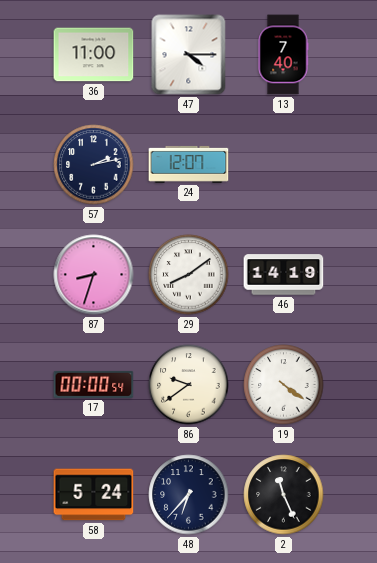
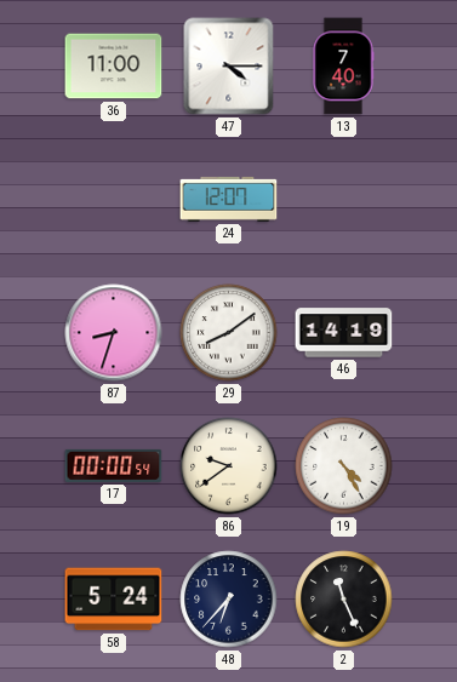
57: 2:13 -> none (94, 165)
19: 4:21 -> 4:25 (344, 466)
